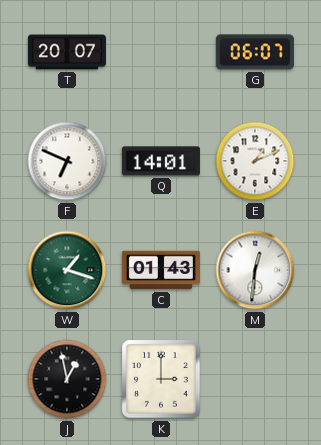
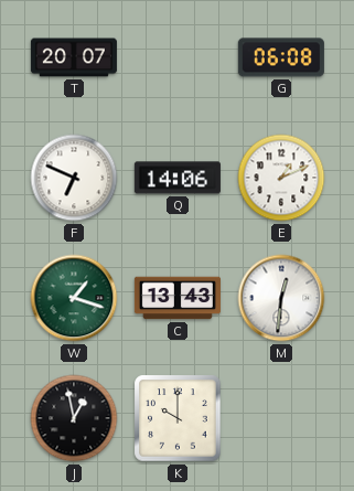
G: 06:07 -> 06:08 (281, 57)
Q: 14:01 -> 14:06 (178, 178)
C: 01:43 -> 13:43 (178, 298)
K: 3:00 -> 10:00 (178, 418)
